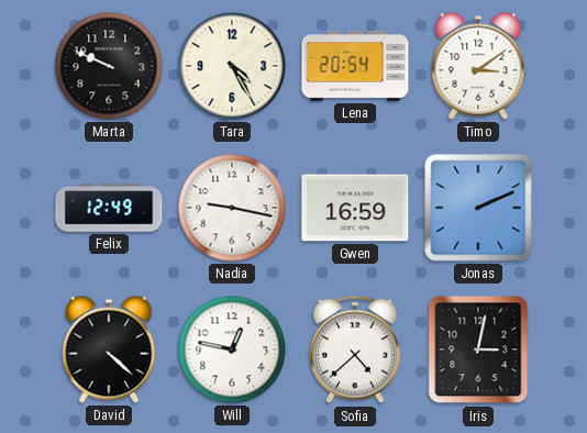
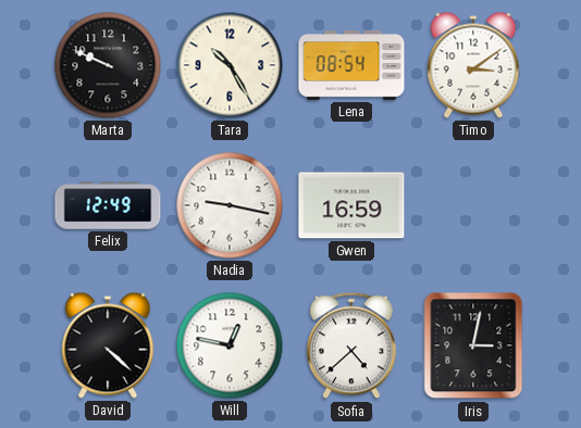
Tara: 4:25 -> 10:25 (230, 65)
Lena: 20:54 -> 08:54 (351, 65)
Jonas: 2:11 -> none (478, 208)
